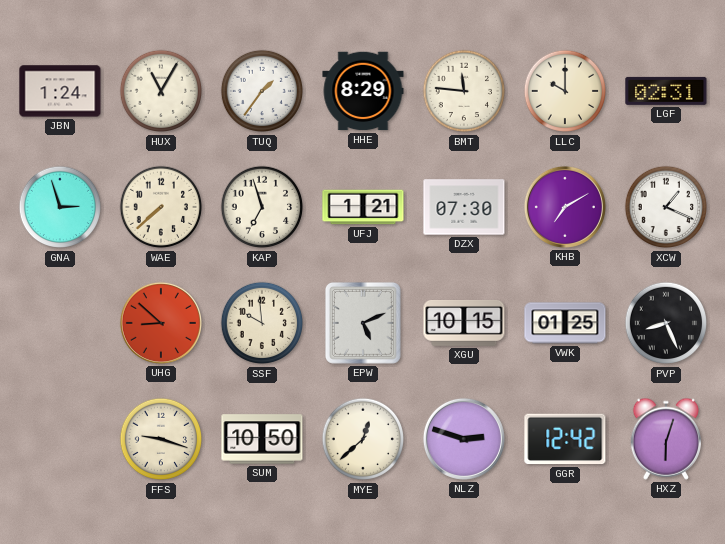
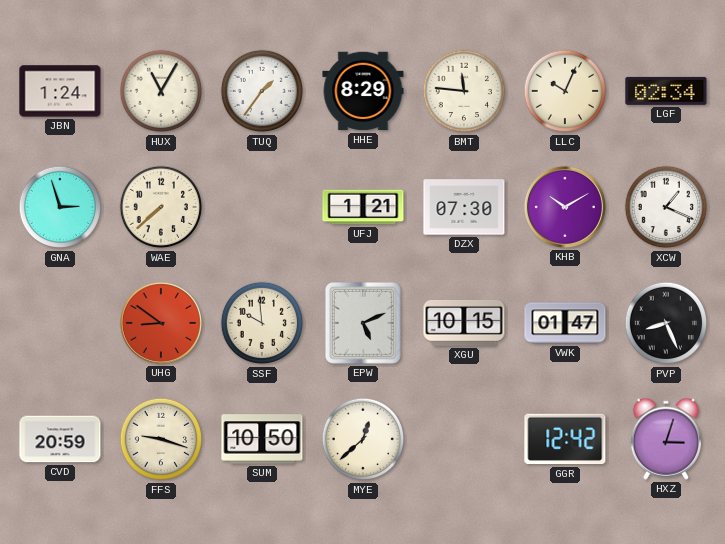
LLC: 10:00 -> 10:04 (565, 91)
LGF: 02:31 -> 02:34 (666, 91)
KAP: 6:57 -> none (262, 207)
KHB: 7:10 -> 10:10 (565, 207)
UHG: 8:52 -> 8:51 (161, 323)
VWK: 01:25 -> 01:47 (565, 323)
CVD: none -> 20:59 (60, 439)
NLZ: 2:48 -> none (464, 439)
HXZ: 6:03 -> 3:03 (665, 439)
